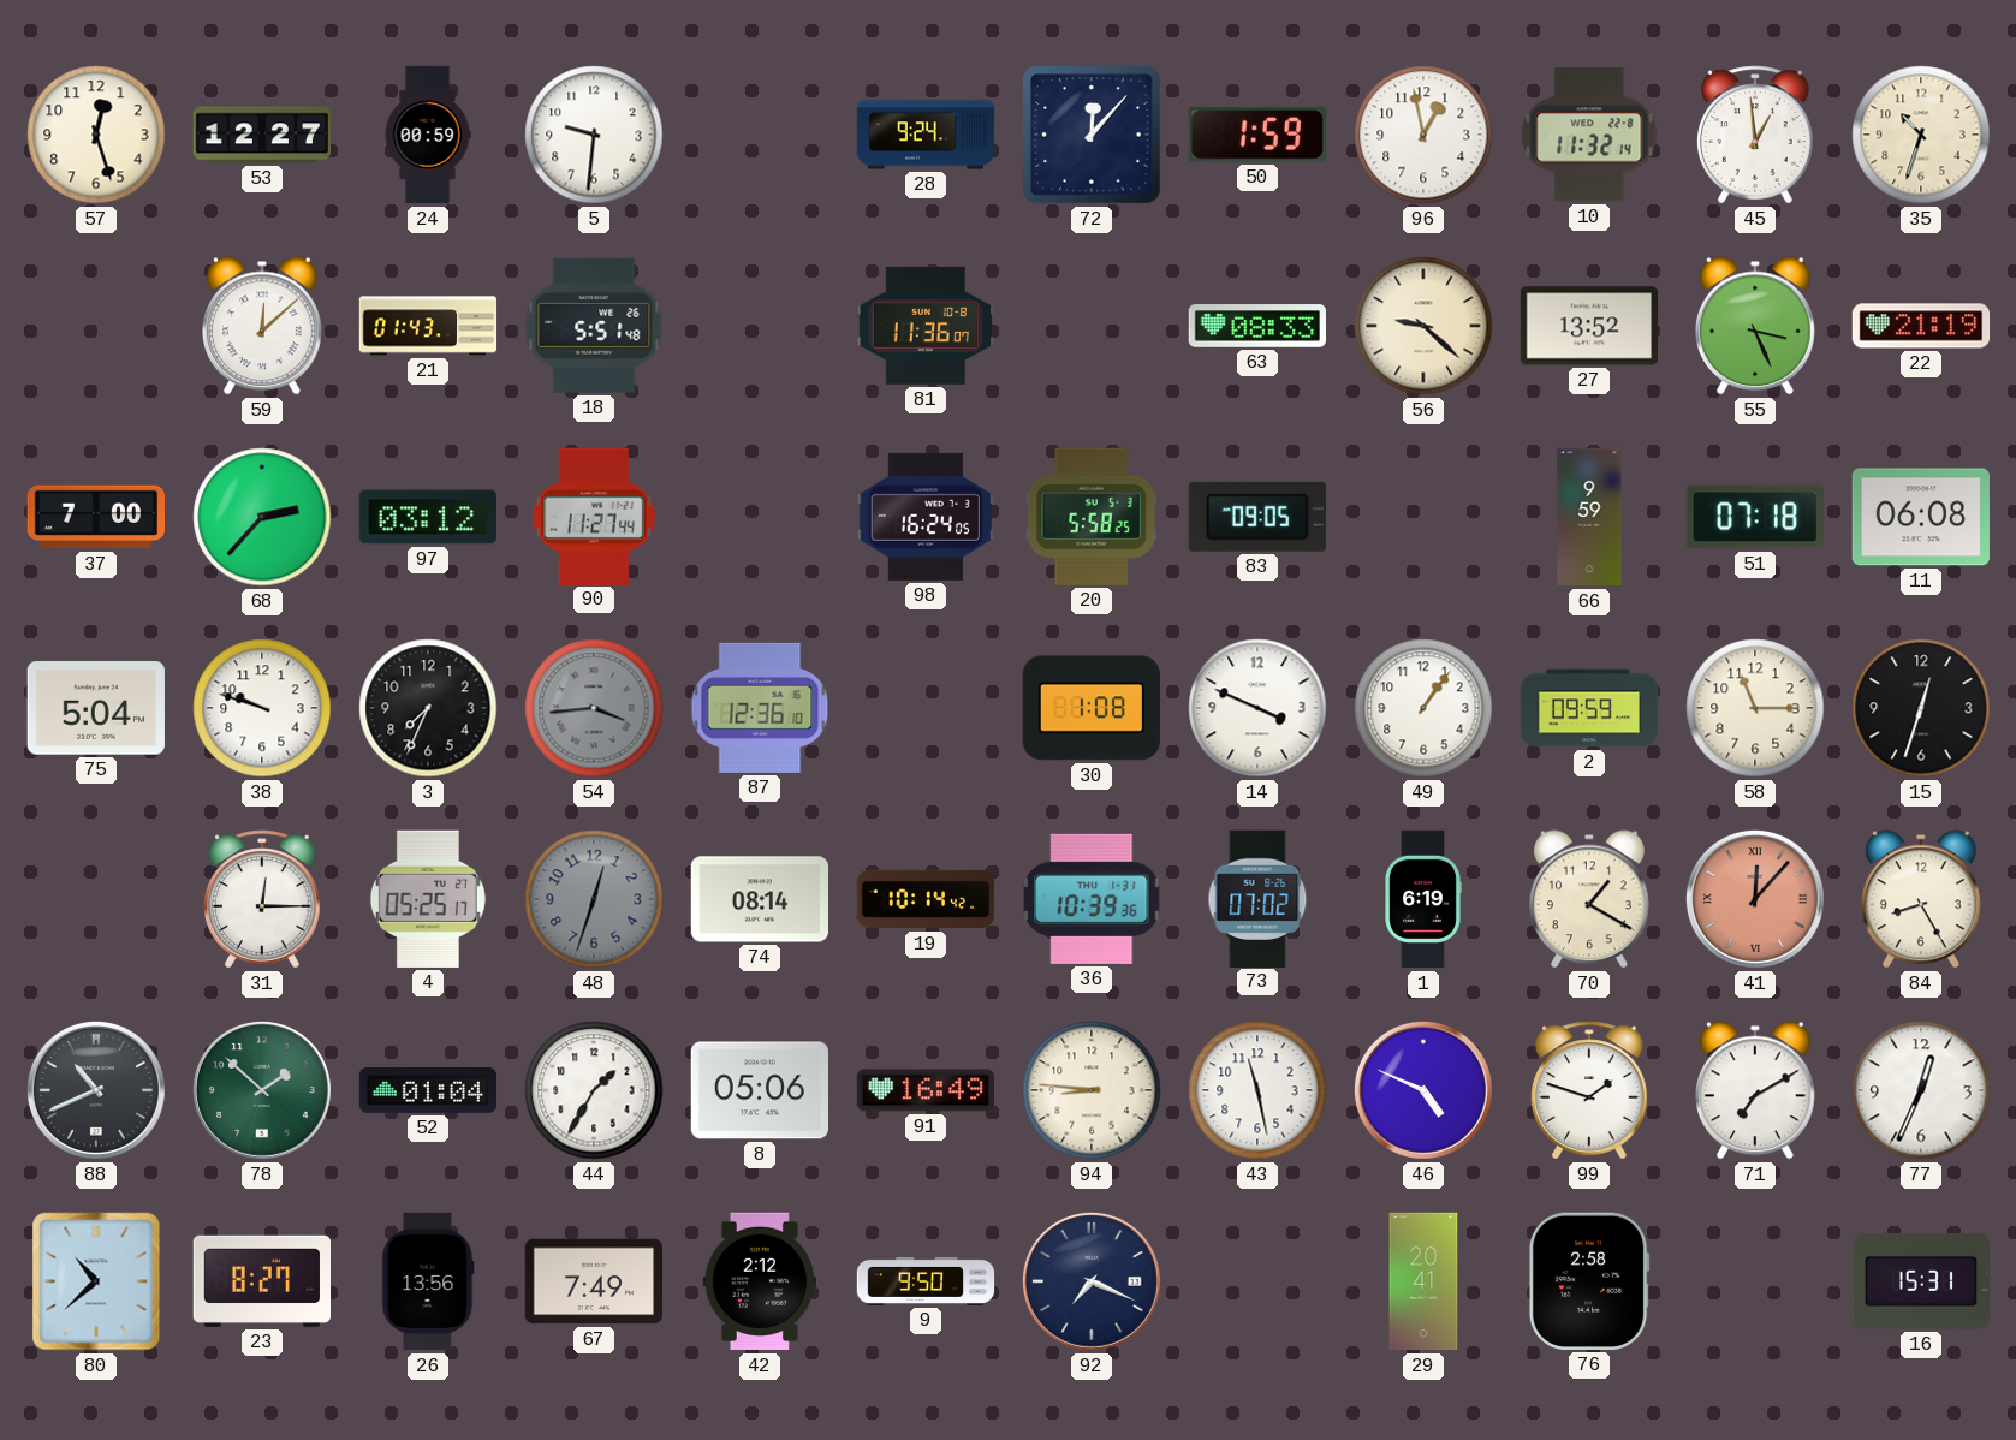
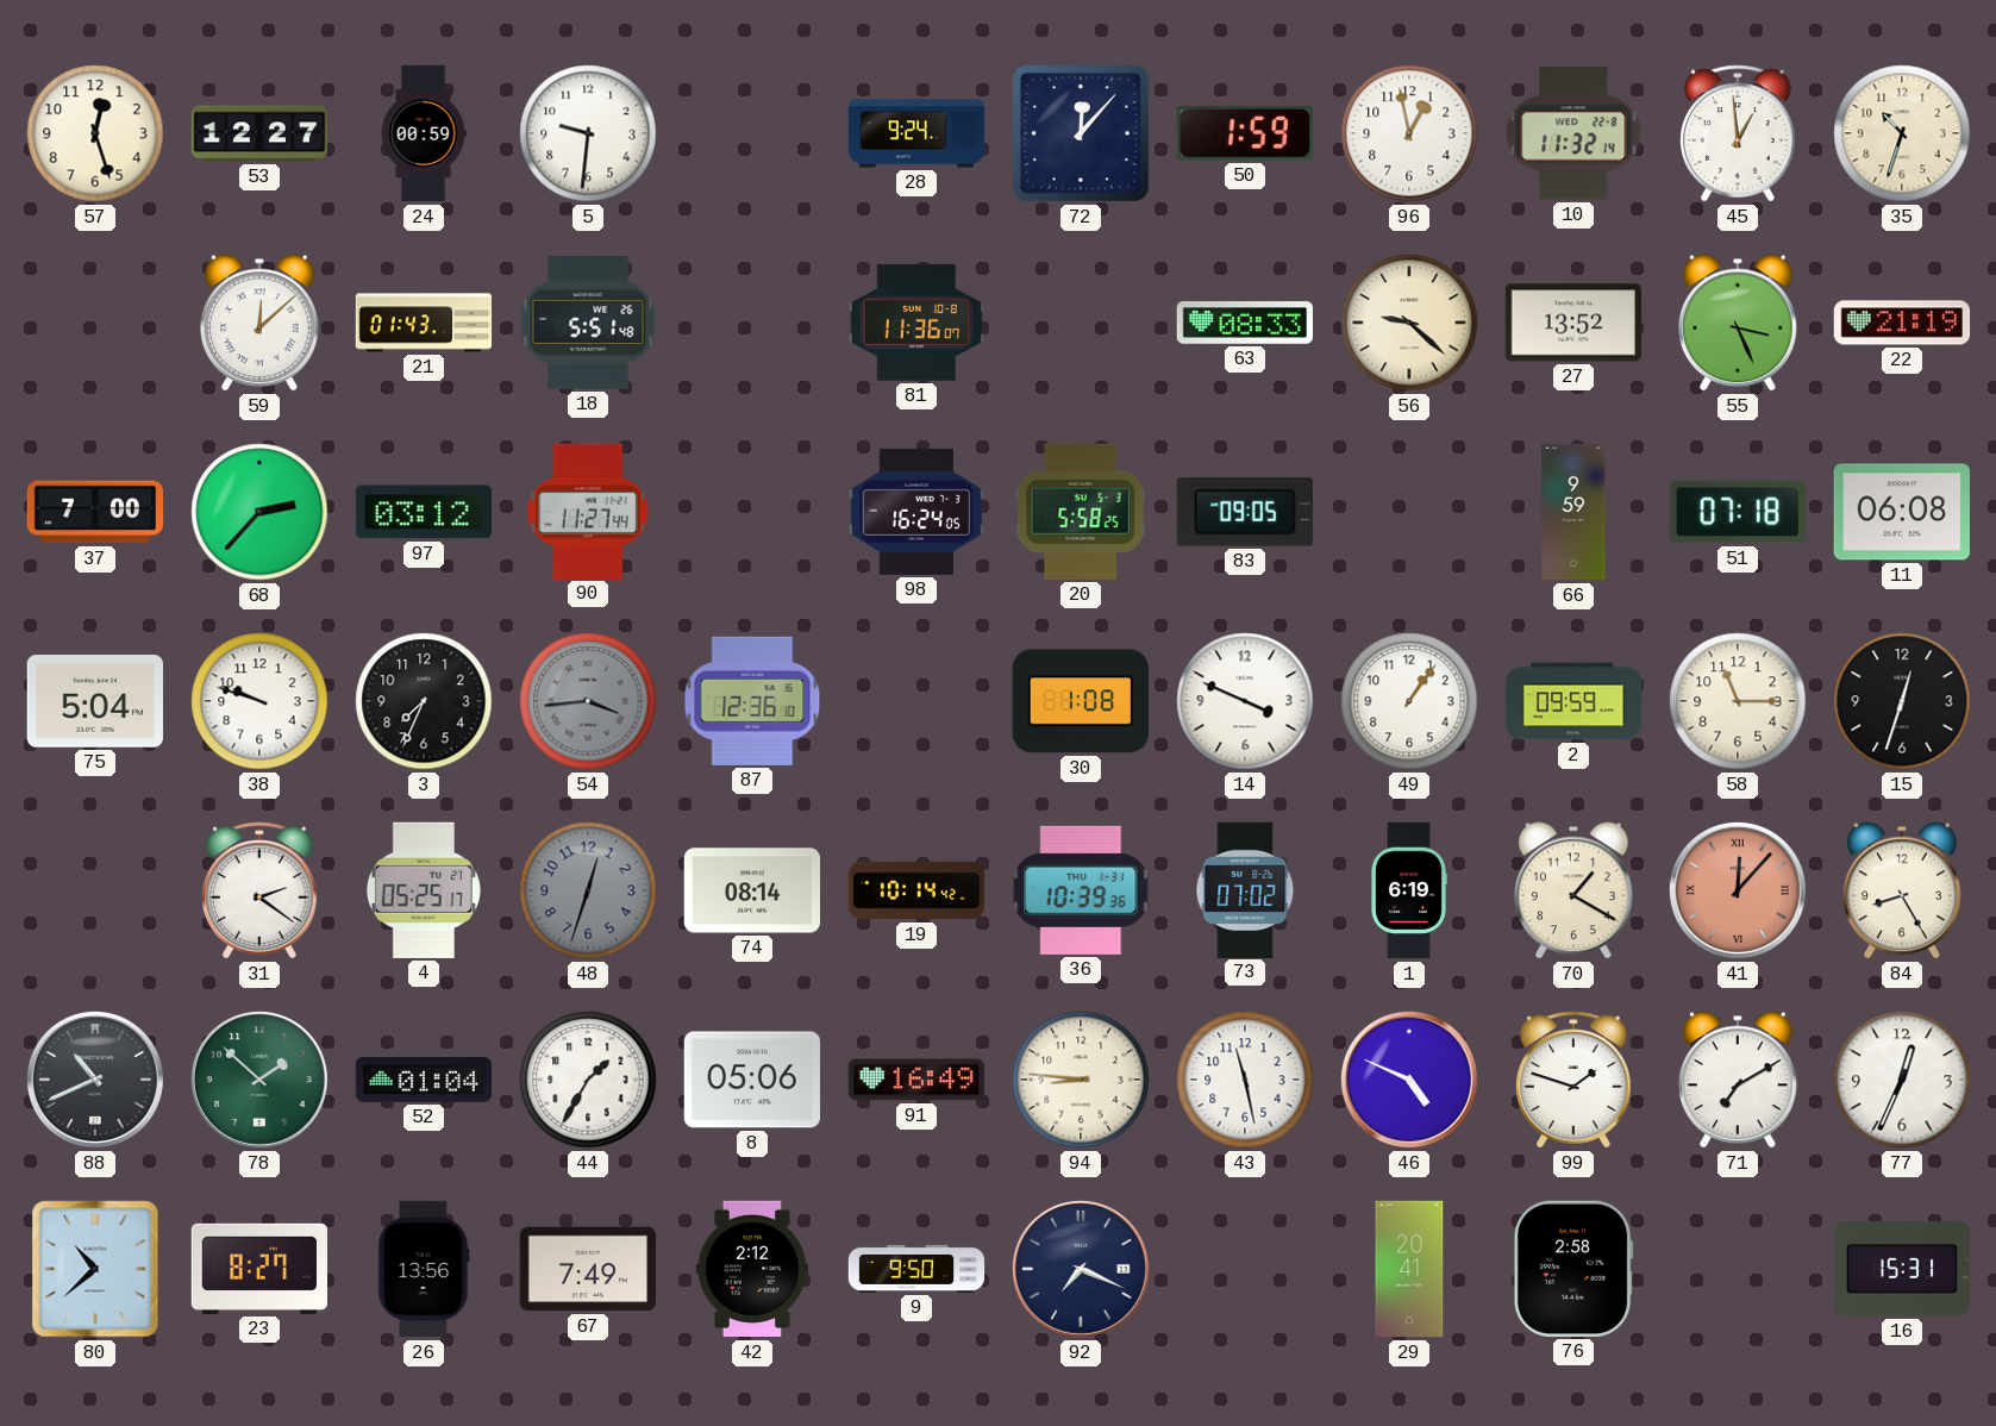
31: 12:15 -> 2:21 (259, 890)
